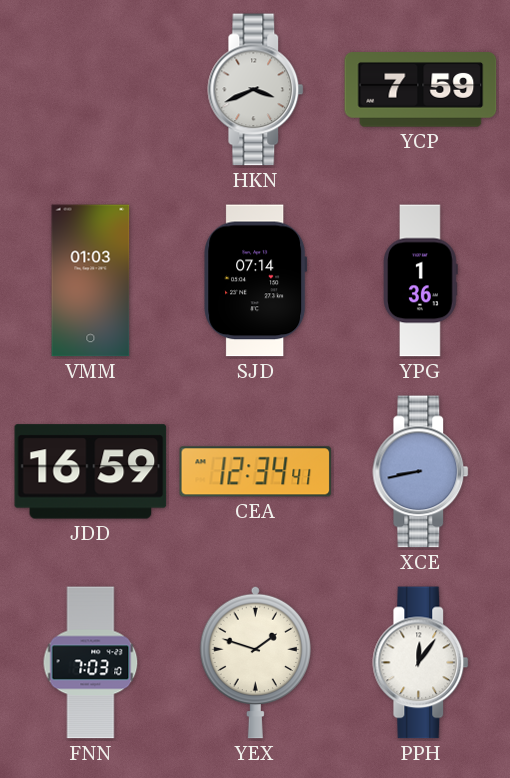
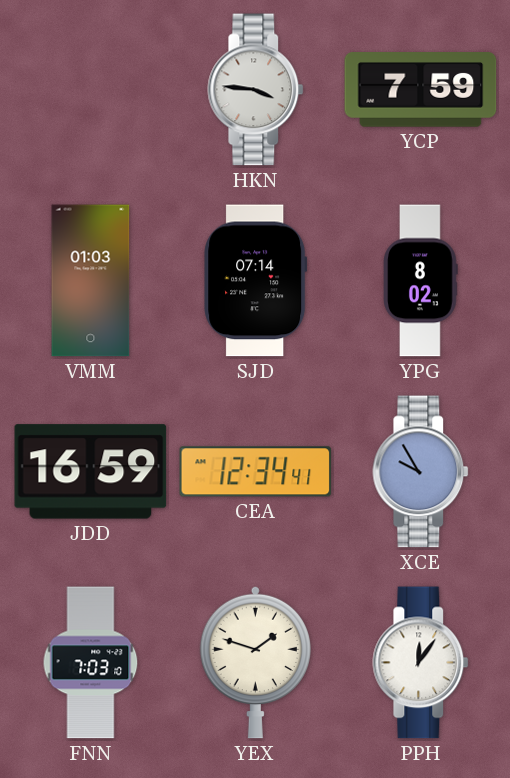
HKN: 3:41 -> 3:46 (256, 90)
YPG: 1:36 -> 8:02 (421, 281)
XCE: 8:43 -> 9:55 (421, 472)
